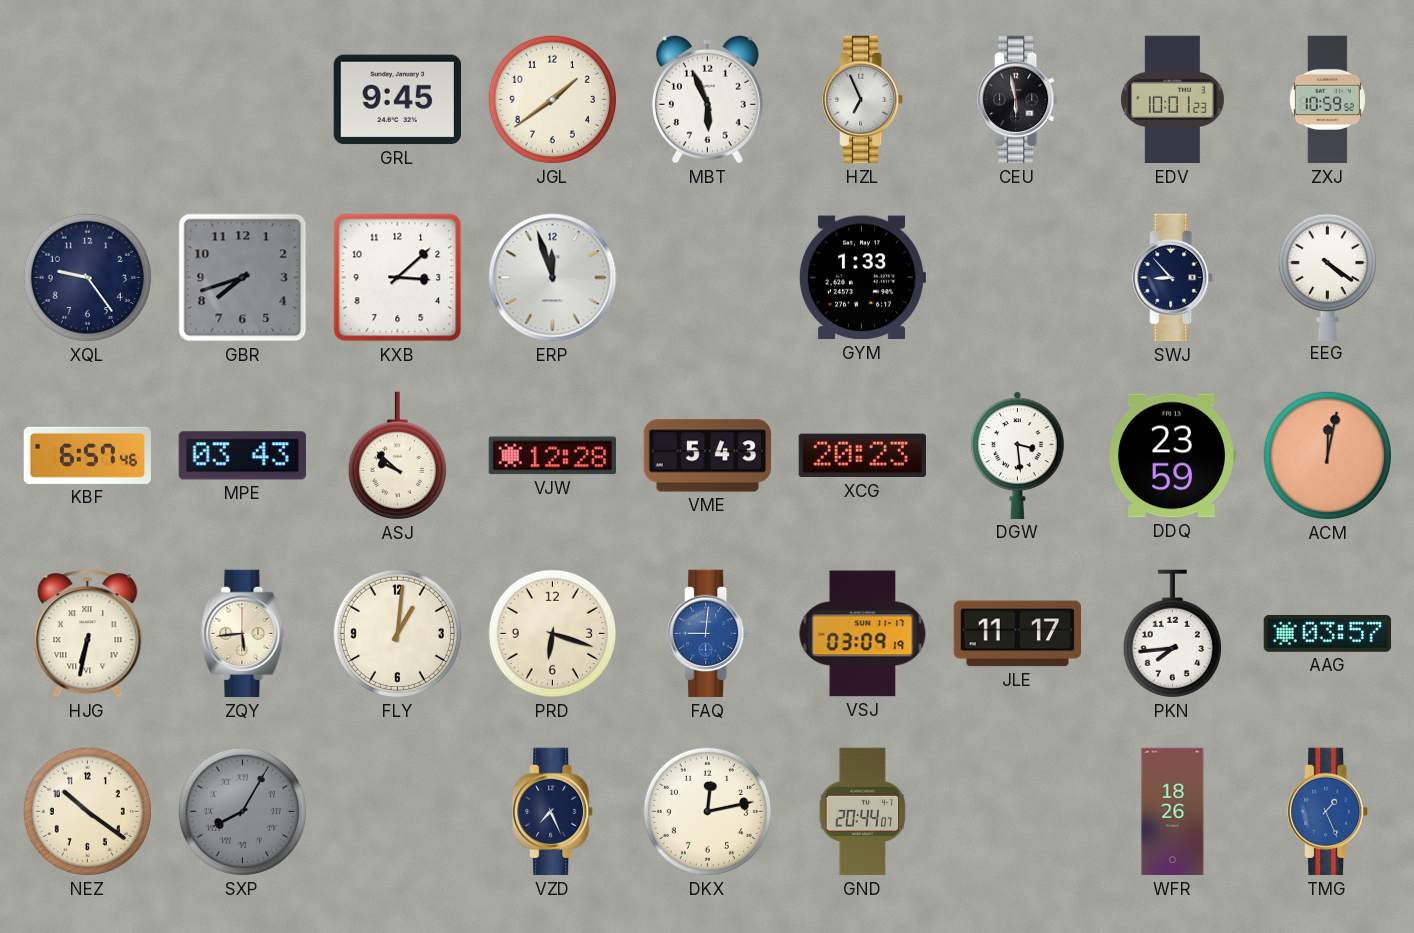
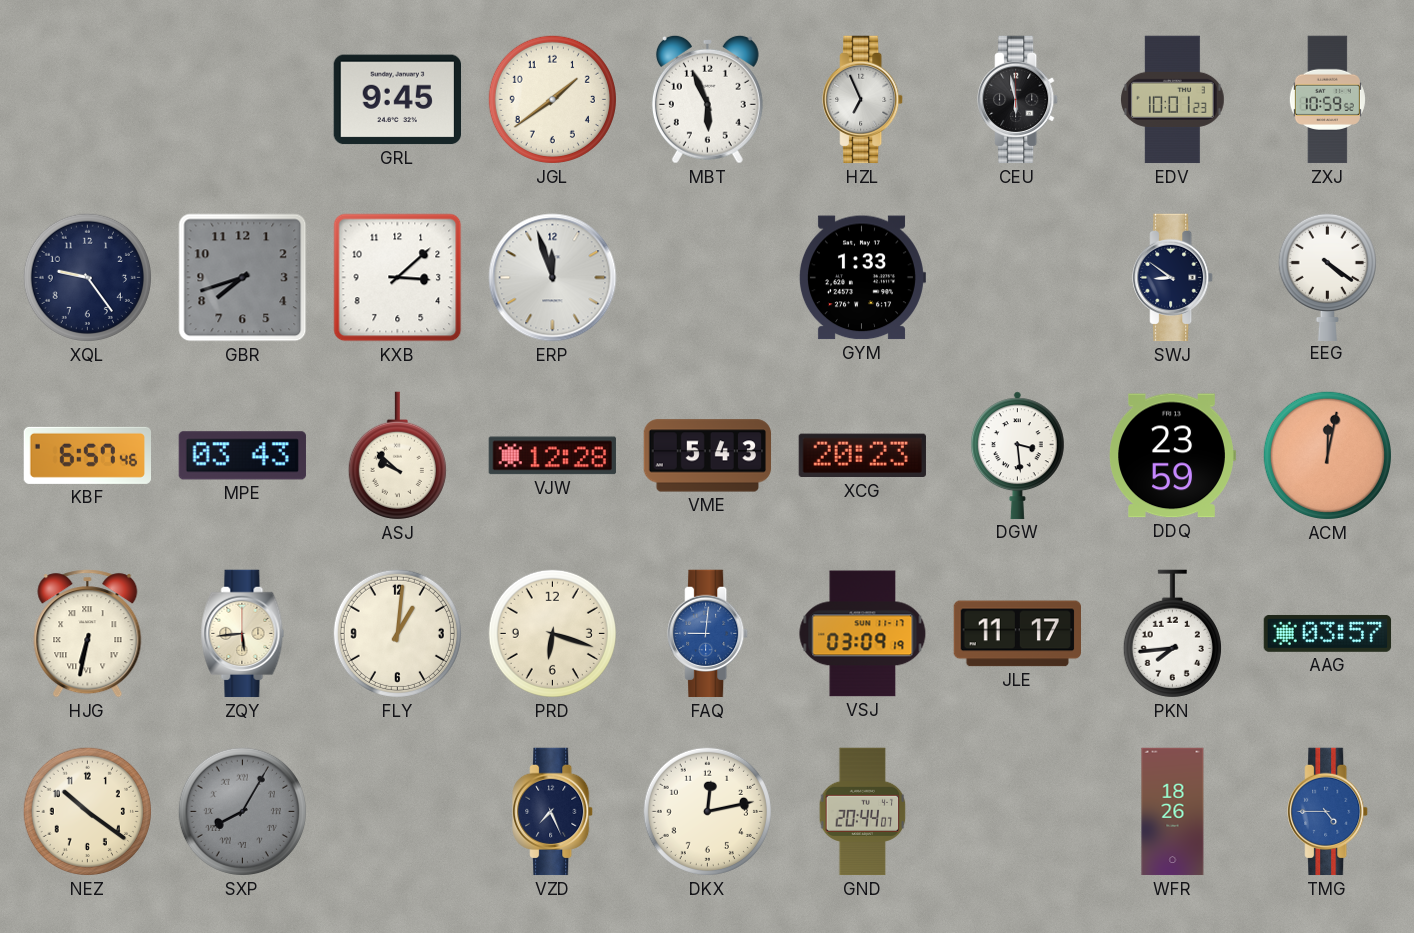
SWJ: 8:53 -> 8:51 (1173, 278)
TMG: 1:26 -> 4:45 (1328, 812)
